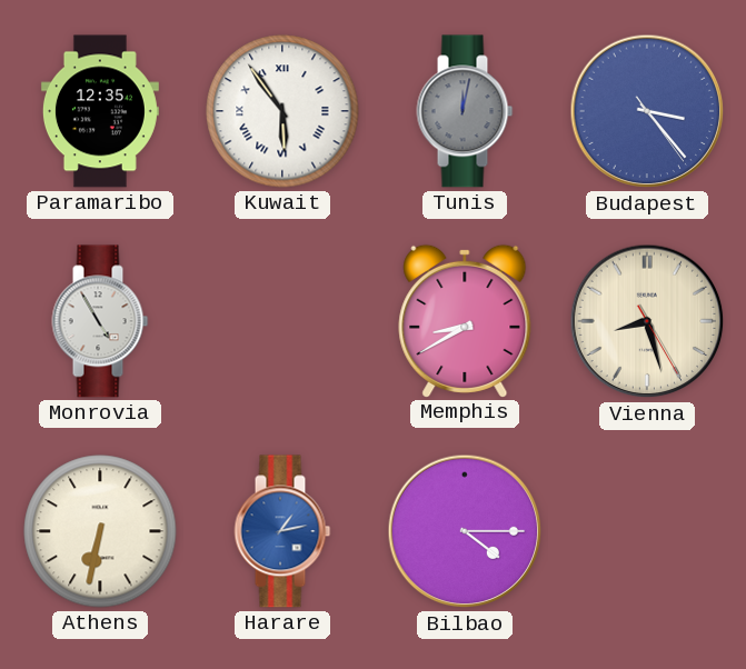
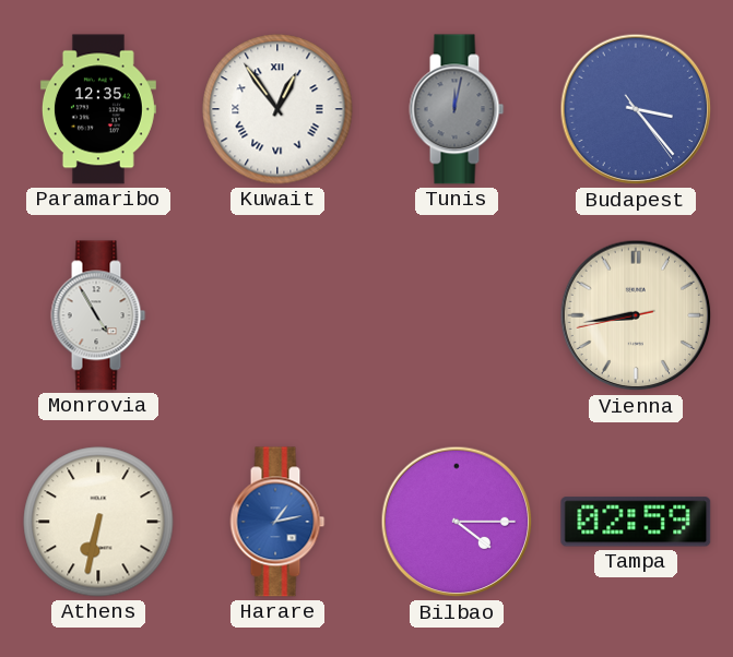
Kuwait: 5:54 -> 12:54 (277, 109)
Memphis: 8:40 -> none (465, 320)
Vienna: 8:27 -> 8:43 (636, 315)
Tampa: none -> 02:59 (636, 522)
